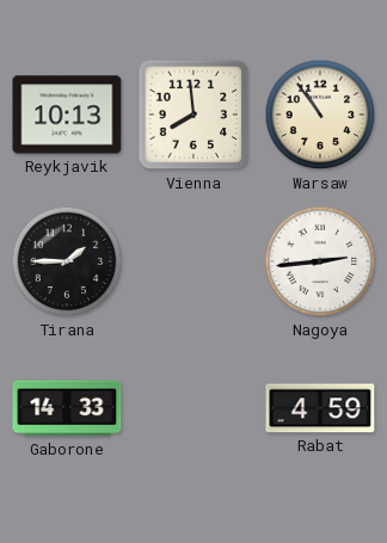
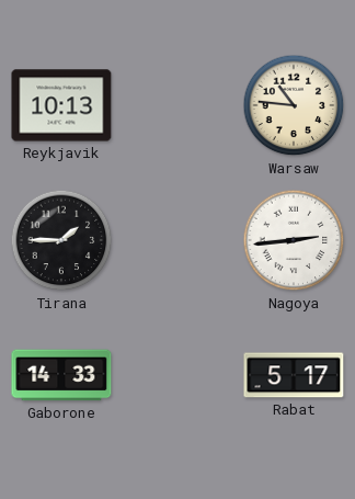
Vienna: 7:59 -> none (193, 115)
Warsaw: 10:54 -> 10:46 (294, 105)
Rabat: 4:59 -> 5:17 (294, 375)
